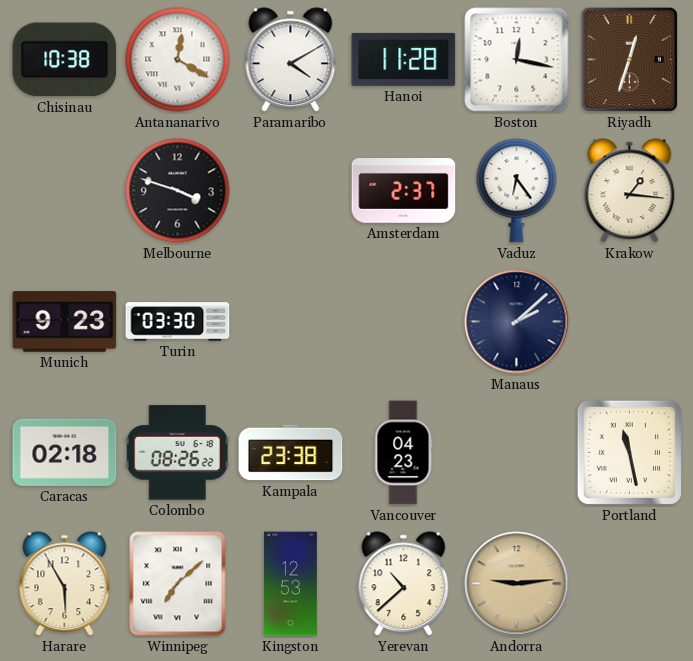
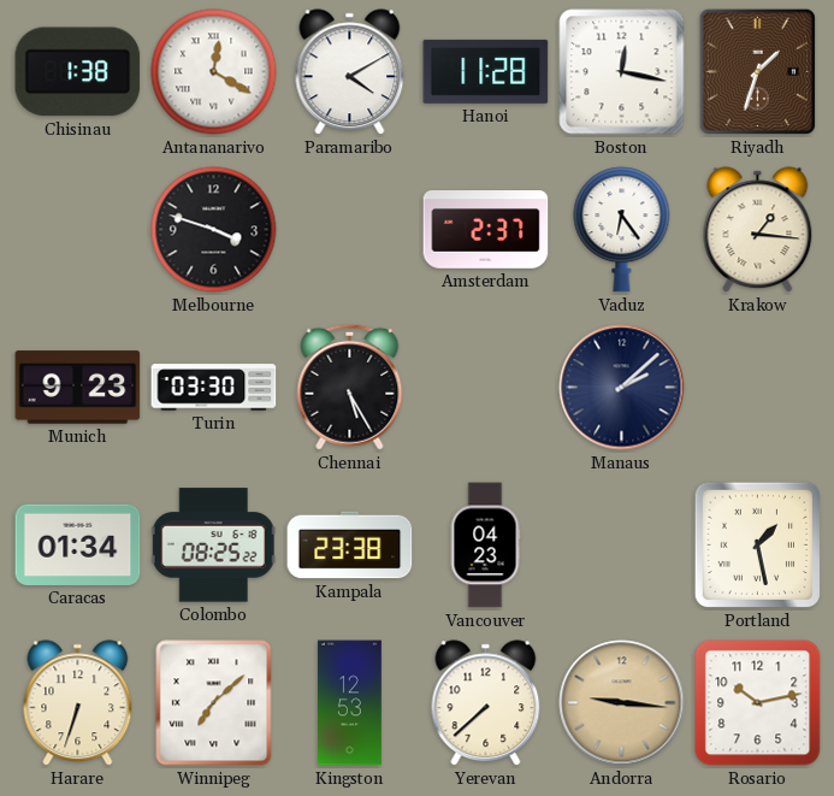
Chisinau: 10:38 -> 1:38 (78, 72)
Riyadh: 12:33 -> 1:33 (757, 71)
Chennai: none -> 5:25 (350, 387)
Caracas: 02:18 -> 01:34 (78, 544)
Colombo: 08:26 -> 08:25 (213, 546)
Portland: 11:28 -> 1:28 (758, 546)
Harare: 5:55 -> 6:33 (78, 703)
Yerevan: 10:38 -> 7:38 (486, 703)
Andorra: 9:14 -> 9:16 (622, 703)
Rosario: none -> 10:13 (758, 703)
